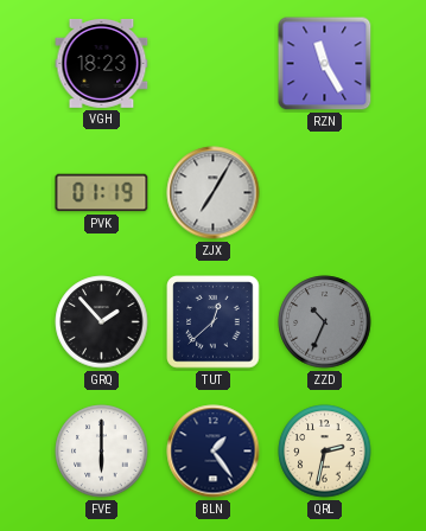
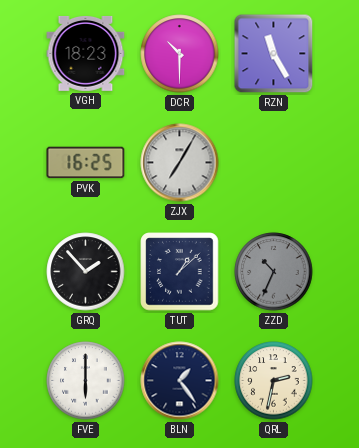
DCR: none -> 10:30 (180, 54)
PVK: 01:19 -> 16:25 (86, 163)
TUT: 12:38 -> 1:08 (180, 272)
